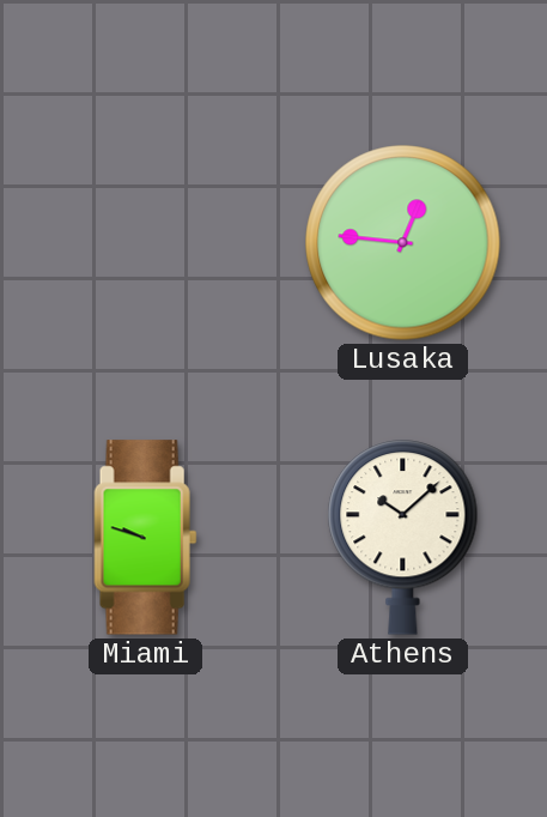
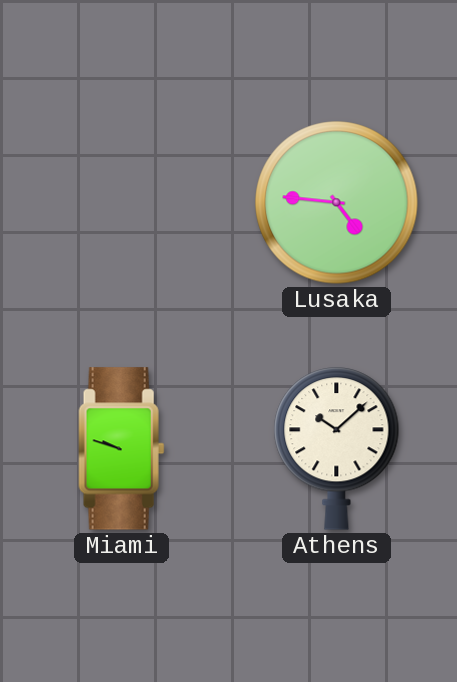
Lusaka: 12:46 -> 4:46 (337, 203)
